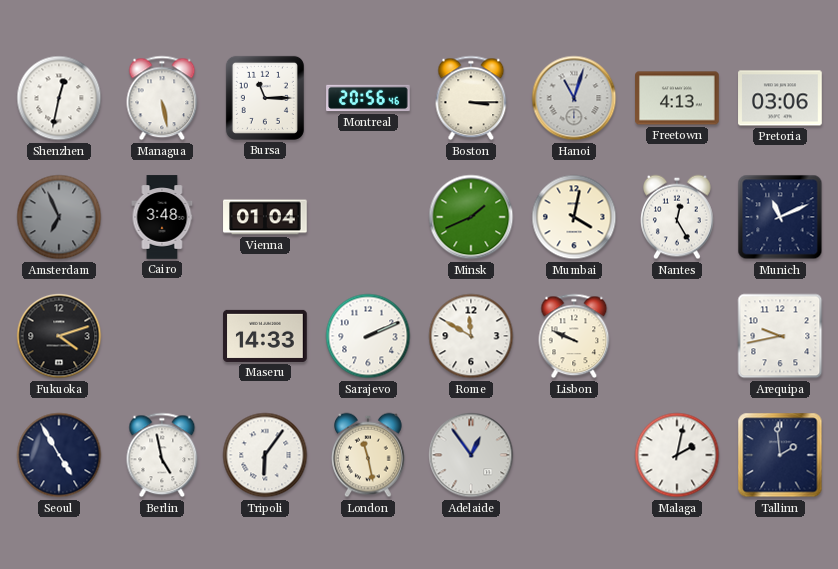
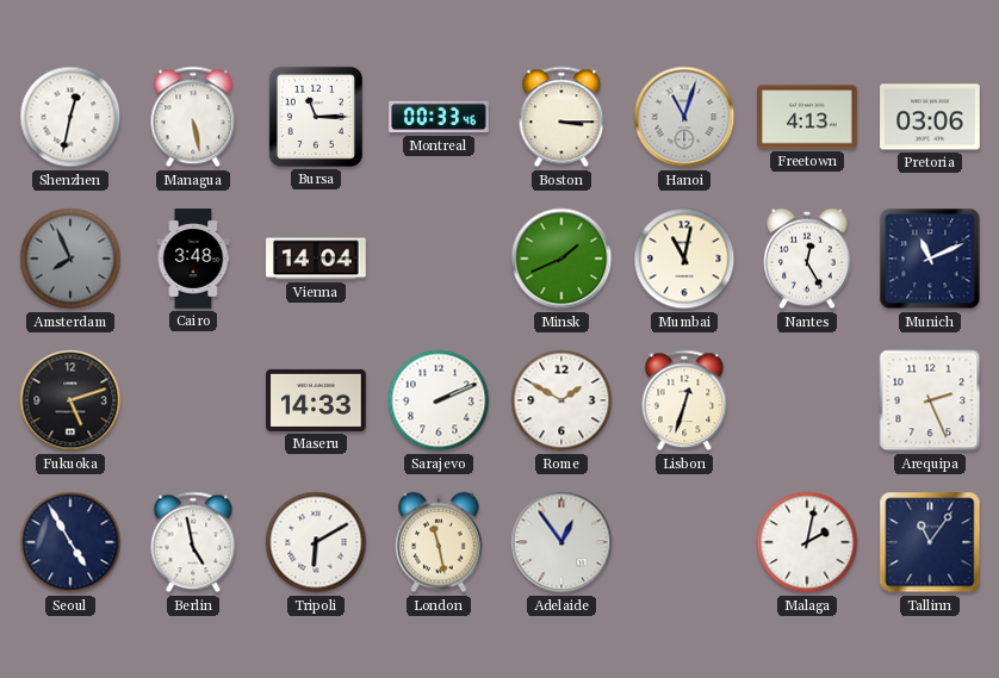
Montreal: 20:56 -> 00:33 (439, 117)
Amsterdam: 6:56 -> 7:56 (70, 259)
Vienna: 01:04 -> 14:04 (316, 259)
Mumbai: 4:02 -> 11:02 (684, 259)
Fukuoka: 4:12 -> 5:12 (70, 400)
Rome: 11:50 -> 1:50 (561, 400)
Lisbon: 9:49 -> 12:33 (684, 400)
Arequipa: 9:43 -> 2:26 (930, 400)
Tripoli: 6:06 -> 6:10 (316, 542)
Tallinn: 1:59 -> 11:06 (930, 542)
